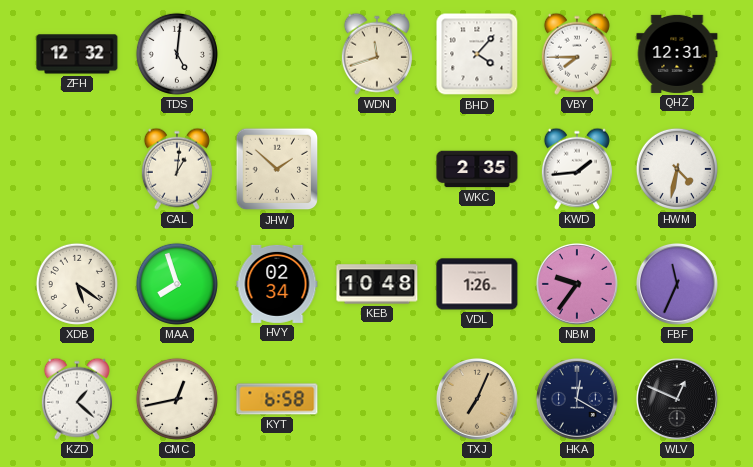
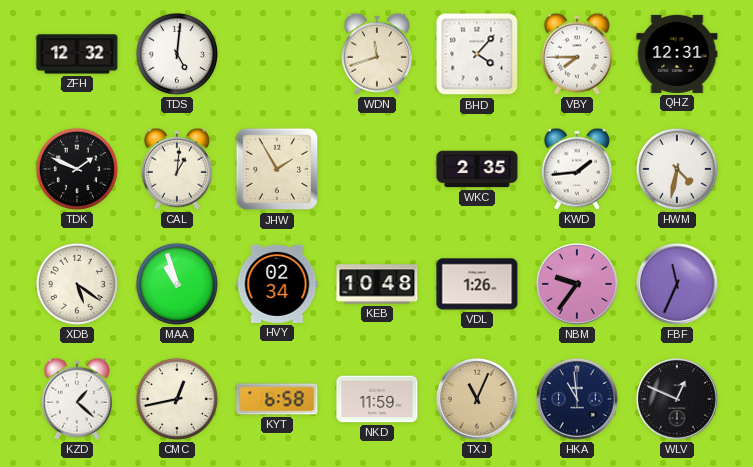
TDK: none -> 1:49 (77, 169)
JHW: 1:52 -> 1:55 (277, 169)
MAA: 7:57 -> 10:57 (177, 284)
NKD: none -> 11:59 (377, 399)
TXJ: 7:04 -> 11:04 (477, 399)
HKA: 12:20 -> 10:59 (577, 399)
